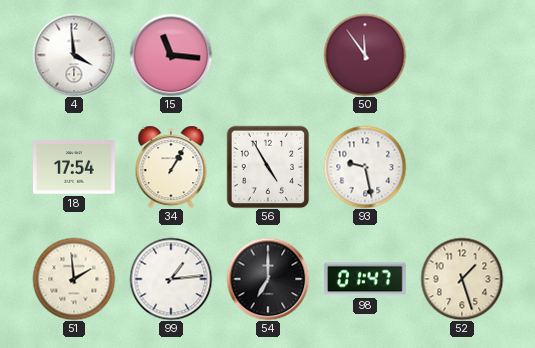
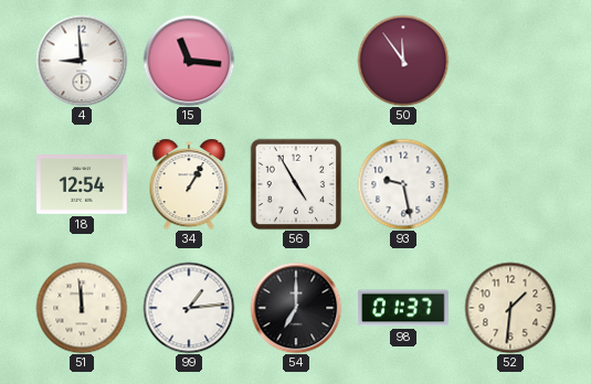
4: 3:59 -> 8:59 (82, 61)
18: 17:54 -> 12:54 (83, 184)
51: 1:59 -> 11:59 (82, 308)
98: 01:47 -> 01:37 (403, 308)
52: 1:27 -> 1:31 (510, 308)
